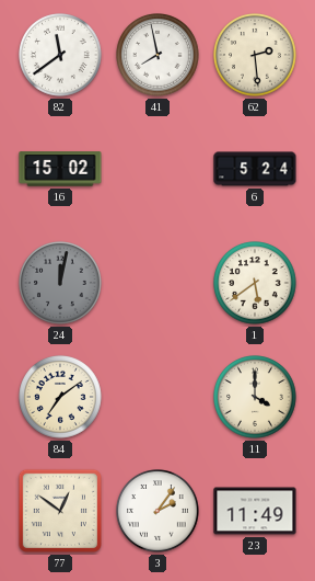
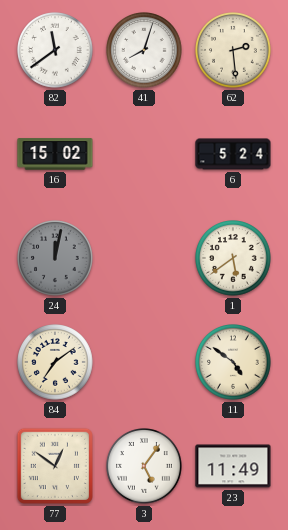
41: 7:58 -> 8:03 (145, 51)
11: 4:00 -> 4:51 (234, 363)
3: 2:06 -> 5:06 (145, 467)
